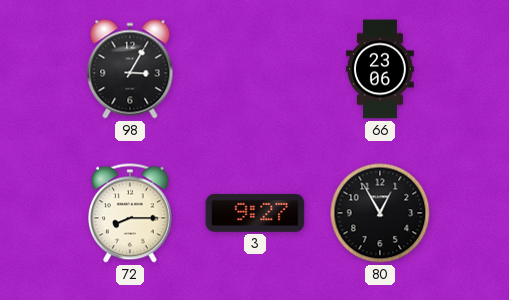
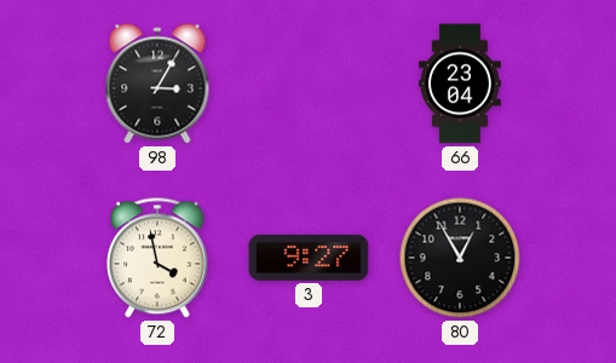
66: 23:06 -> 23:04 (460, 83)
72: 8:15 -> 3:58 (159, 258)
